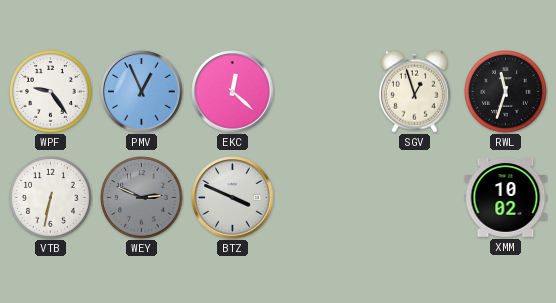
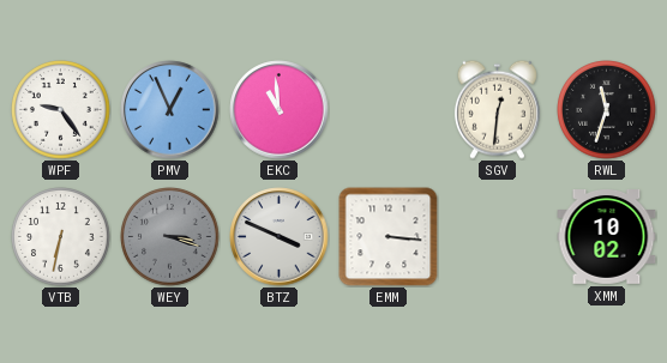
EKC: 12:22 -> 10:59 (280, 110)
SGV: 12:57 -> 12:31 (497, 109)
WEY: 2:49 -> 3:18 (170, 237)
EMM: none -> 3:16 (389, 237)
